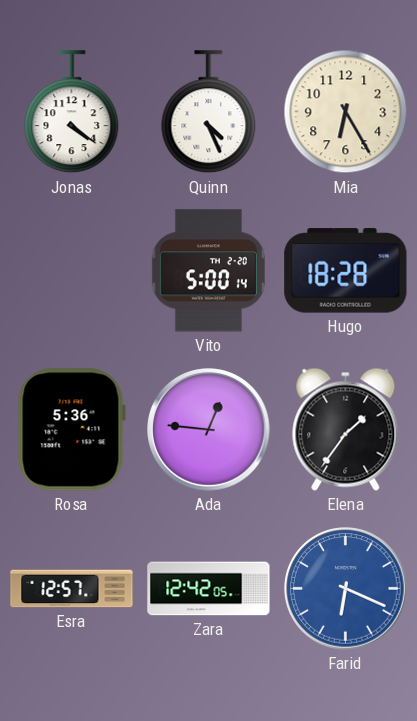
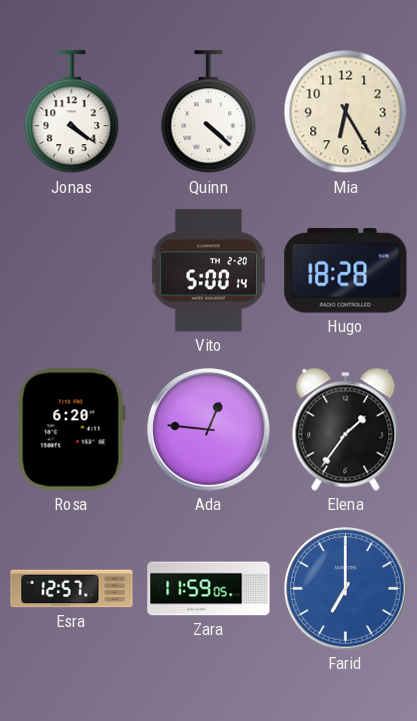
Quinn: 4:26 -> 4:22 (209, 112)
Rosa: 5:36 -> 6:20 (71, 430)
Zara: 12:42 -> 11:59 (209, 589)
Farid: 6:19 -> 7:00 (346, 589)
